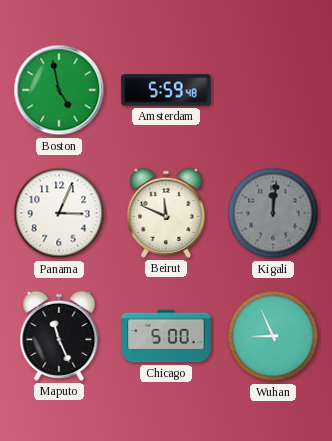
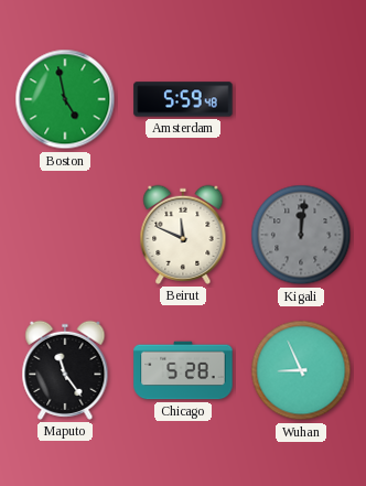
Panama: 3:04 -> none (59, 213)
Maputo: 11:26 -> 11:24 (65, 370)
Chicago: 5:00 -> 5:28 (183, 370)
